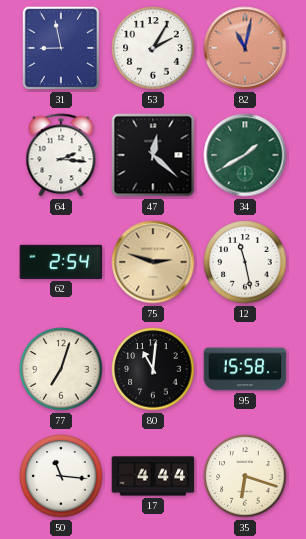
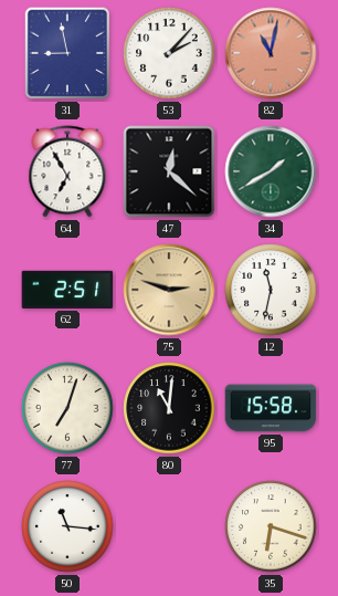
53: 2:05 -> 2:07 (169, 53)
64: 2:16 -> 6:55 (67, 171)
62: 2:54 -> 2:51 (67, 290)
12: 11:28 -> 11:32 (271, 290)
17: 4:44 -> none (153, 476)
